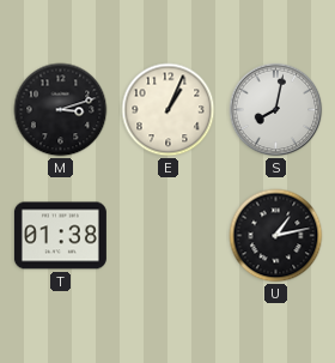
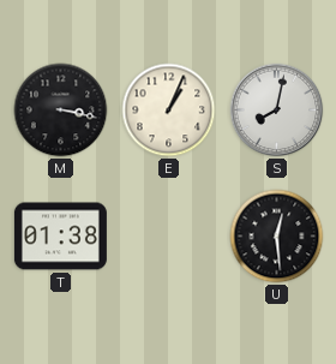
M: 3:12 -> 3:17 (61, 111)
U: 1:13 -> 12:29 (277, 237)
